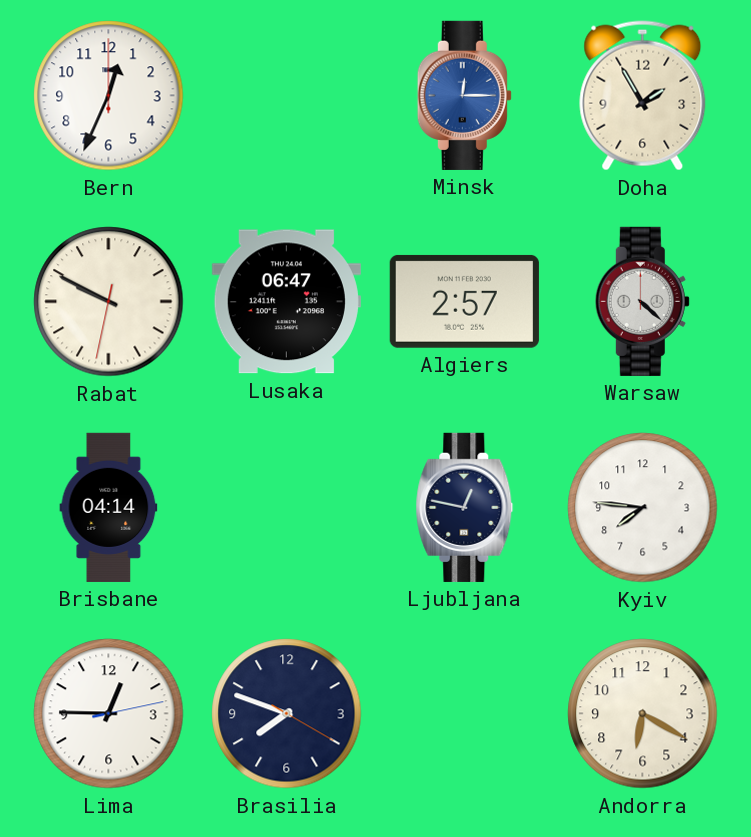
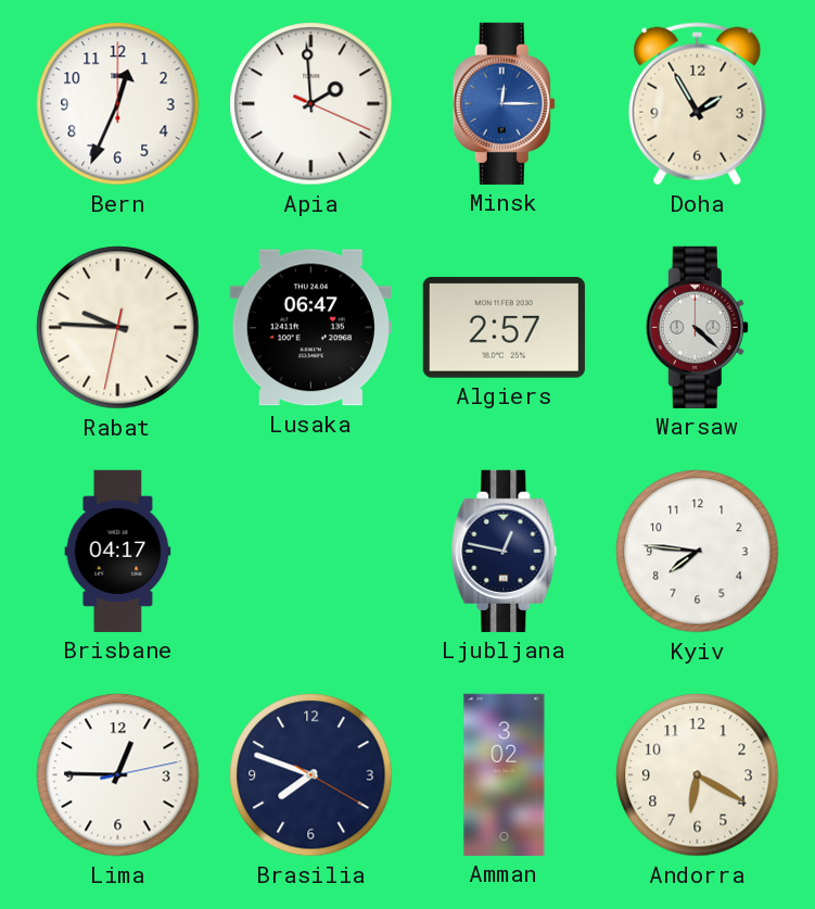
Apia: none -> 1:59 (311, 104)
Rabat: 9:49 -> 9:45 (118, 328)
Brisbane: 04:14 -> 04:17 (118, 551)
Amman: none -> 3:02 (505, 774)
